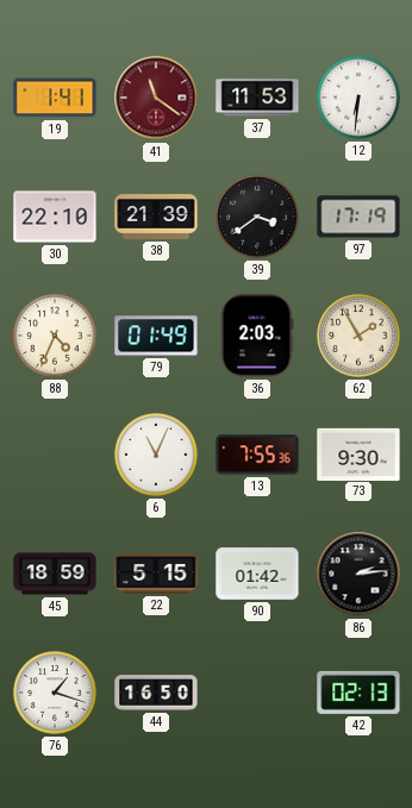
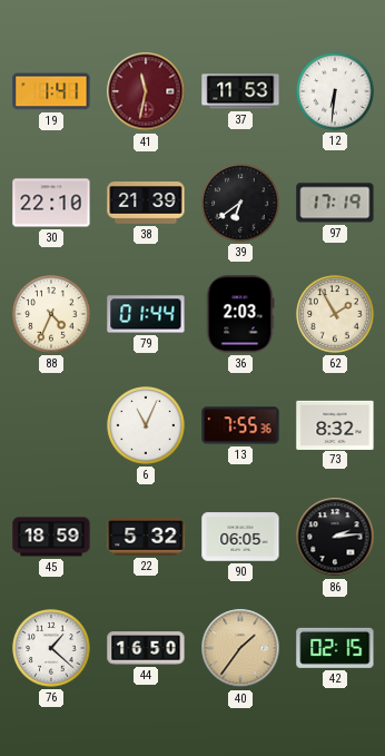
41: 11:21 -> 11:32 (146, 91)
39: 3:39 -> 6:39 (240, 203)
79: 01:49 -> 01:44 (146, 314)
73: 9:30 -> 8:32 (335, 424)
22: 5:15 -> 5:32 (146, 537)
90: 01:42 -> 06:05 (240, 537)
76: 1:18 -> 1:22 (51, 648)
40: none -> 1:36 (240, 648)
42: 02:13 -> 02:15 (335, 648)
